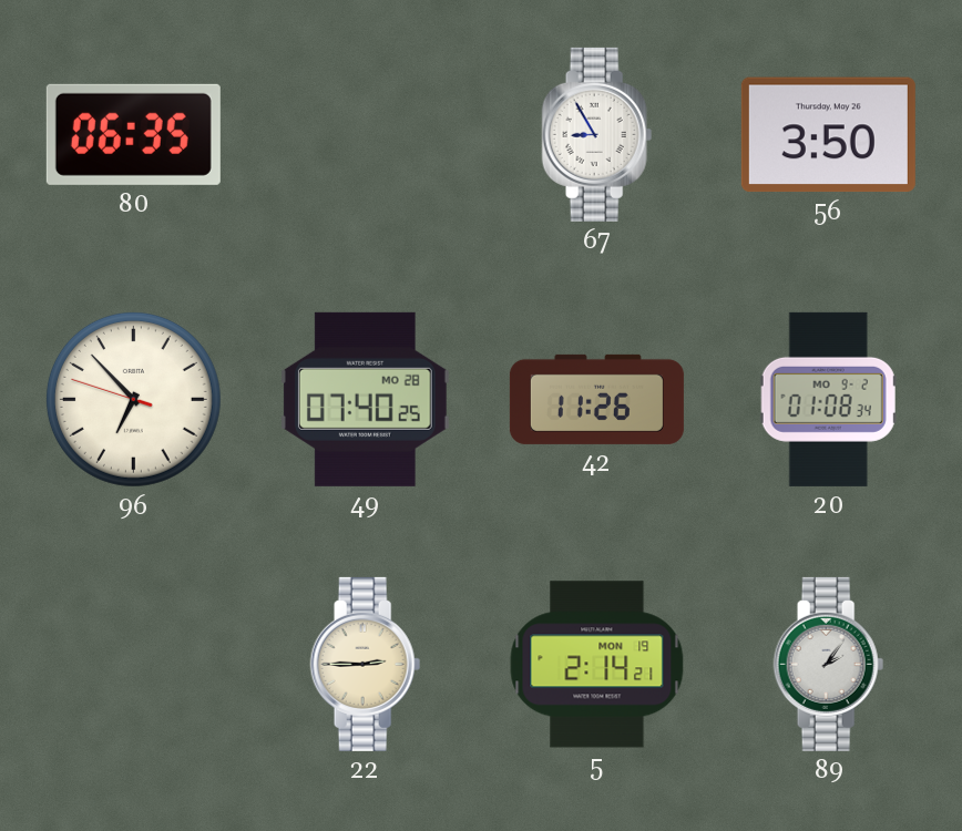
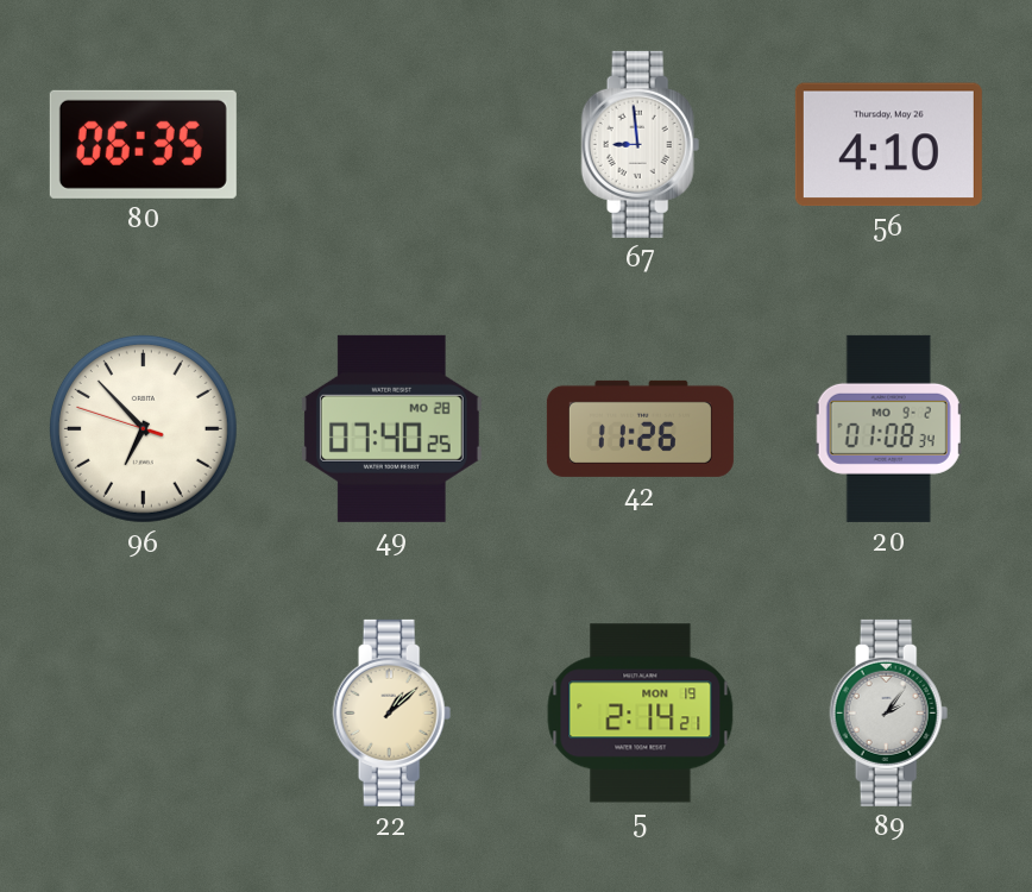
67: 8:55 -> 8:59 (641, 144)
56: 3:50 -> 4:10 (888, 145)
22: 2:45 -> 1:08 (392, 712)
